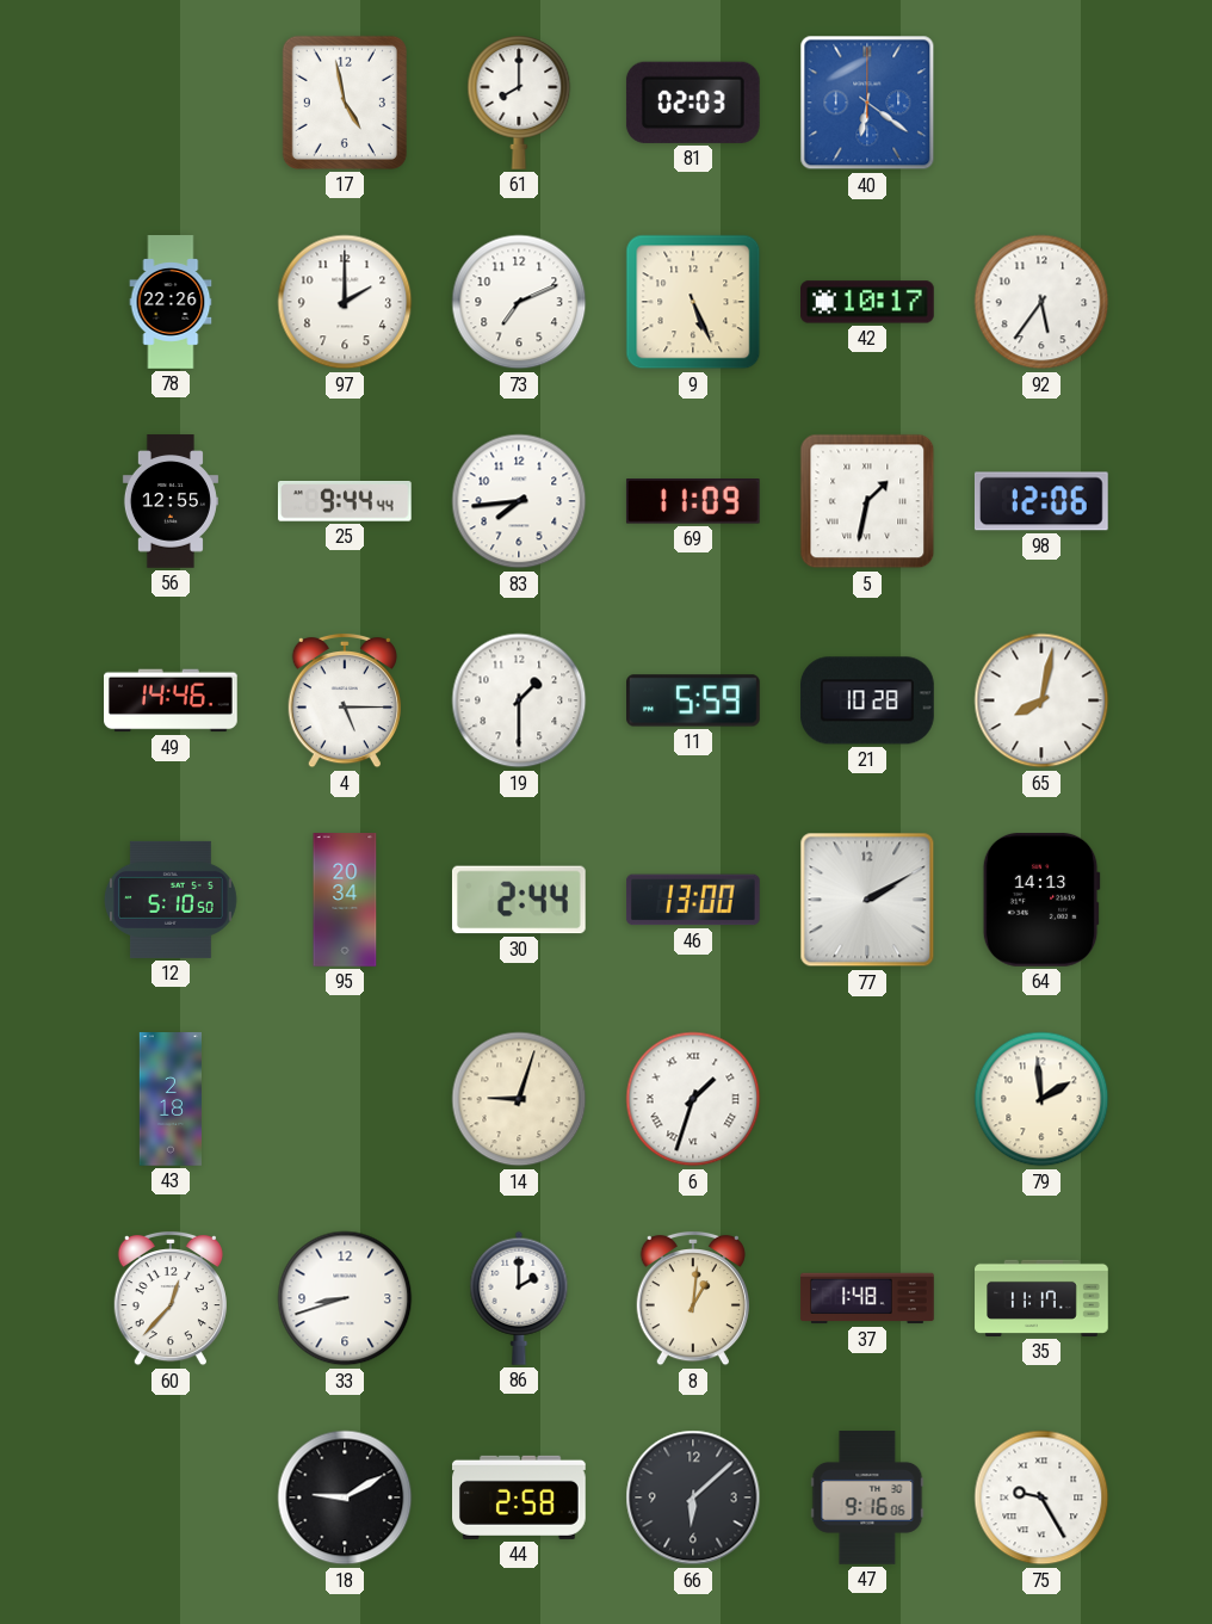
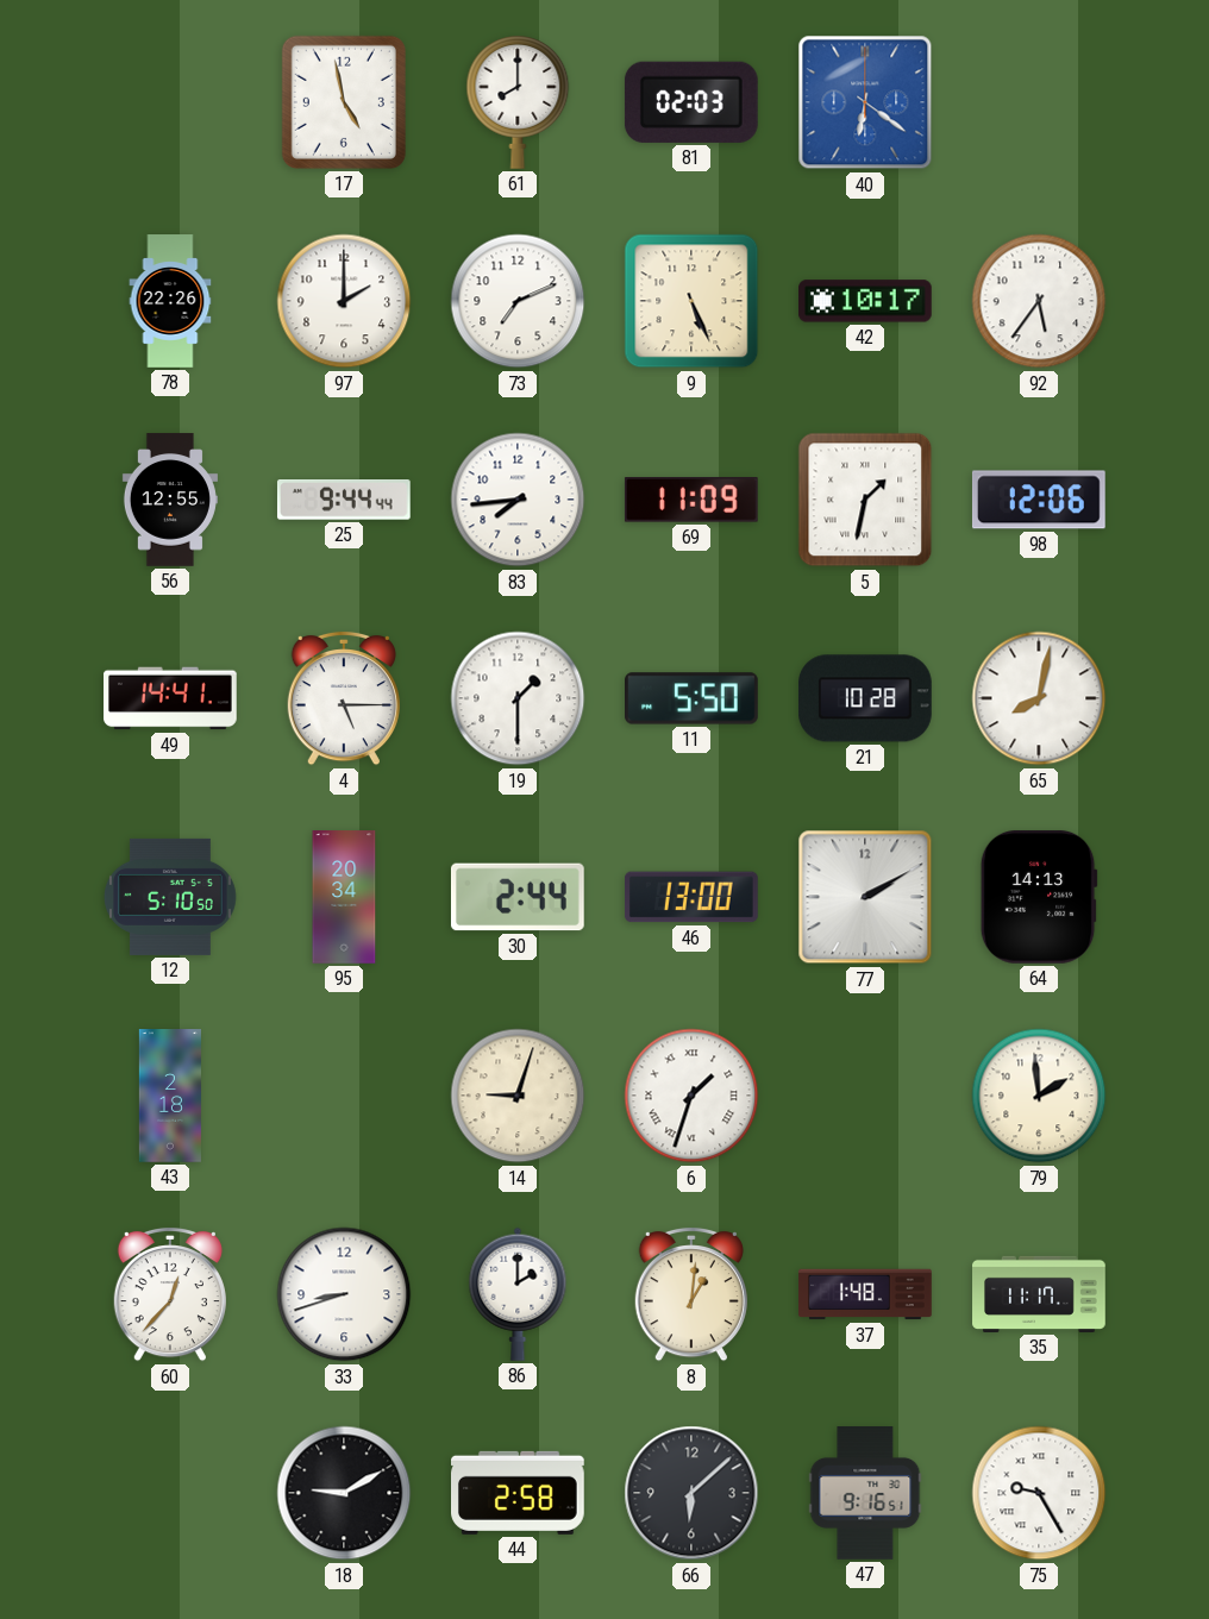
49: 14:46 -> 14:41 (171, 698)
11: 5:59 -> 5:50 (693, 698)
47: 9:16:06 -> 9:16:51 (865, 1493)
